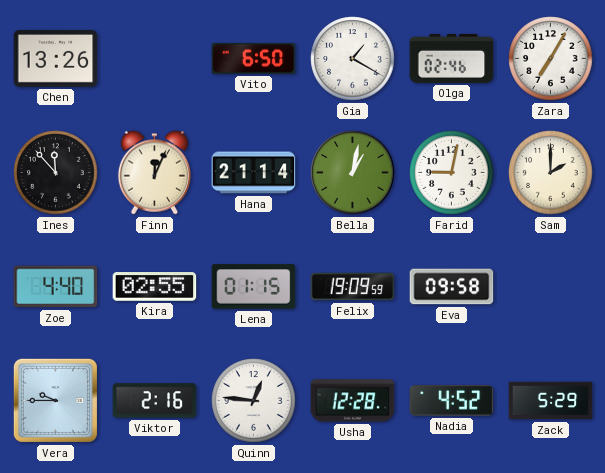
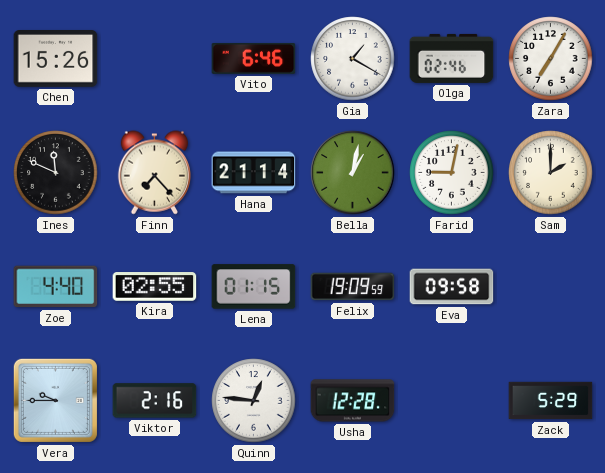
Chen: 13:26 -> 15:26 (56, 59)
Vito: 6:50 -> 6:46 (254, 58)
Ines: 11:53 -> 11:49 (56, 173)
Finn: 12:04 -> 7:23 (154, 173)
Nadia: 4:52 -> none (452, 401)
